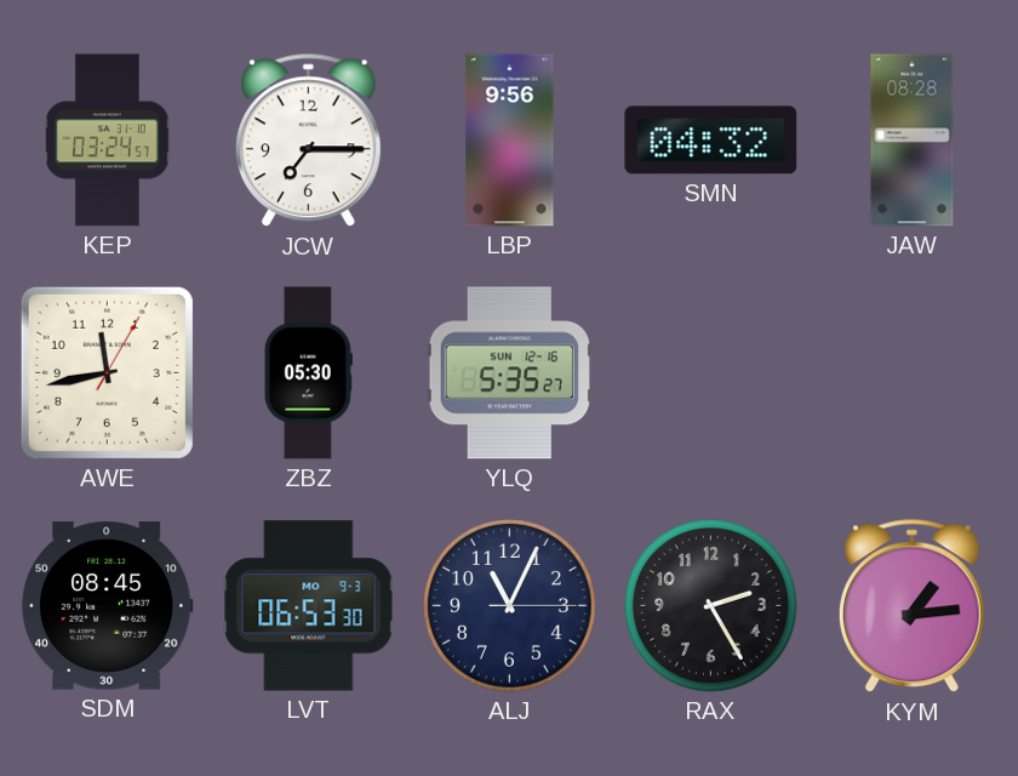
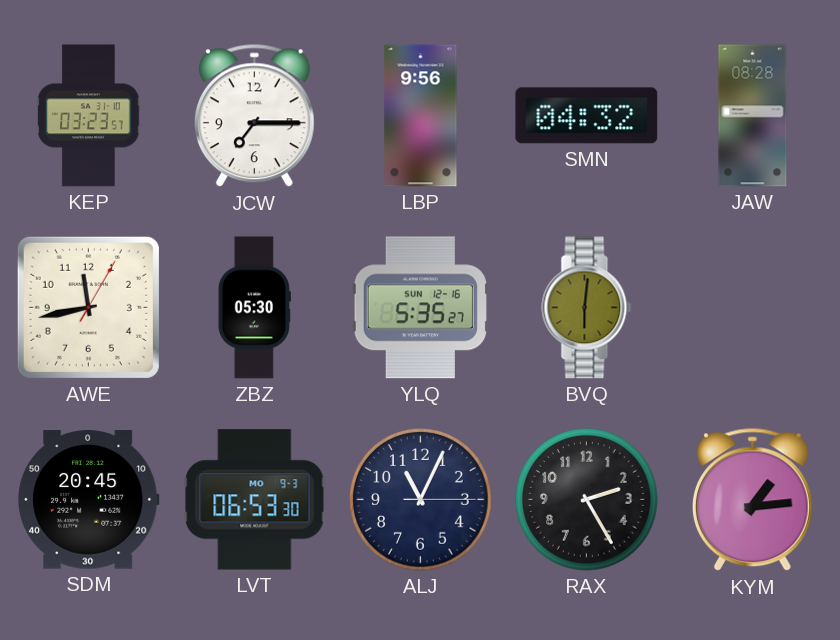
KEP: 03:24 -> 03:23 (89, 116)
BVQ: none -> 6:01 (587, 308)
SDM: 08:45 -> 20:45 (88, 500)
